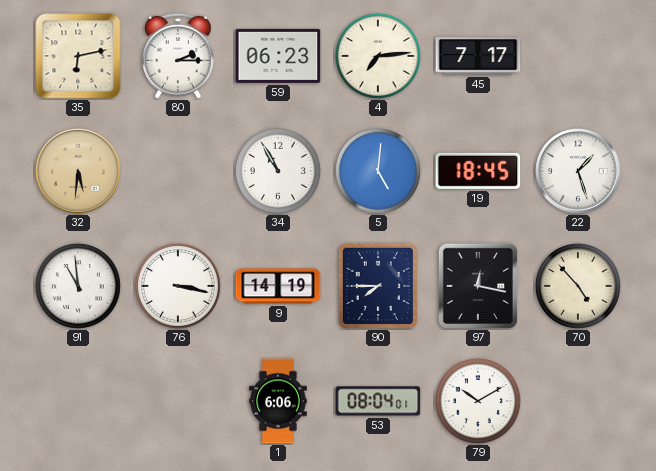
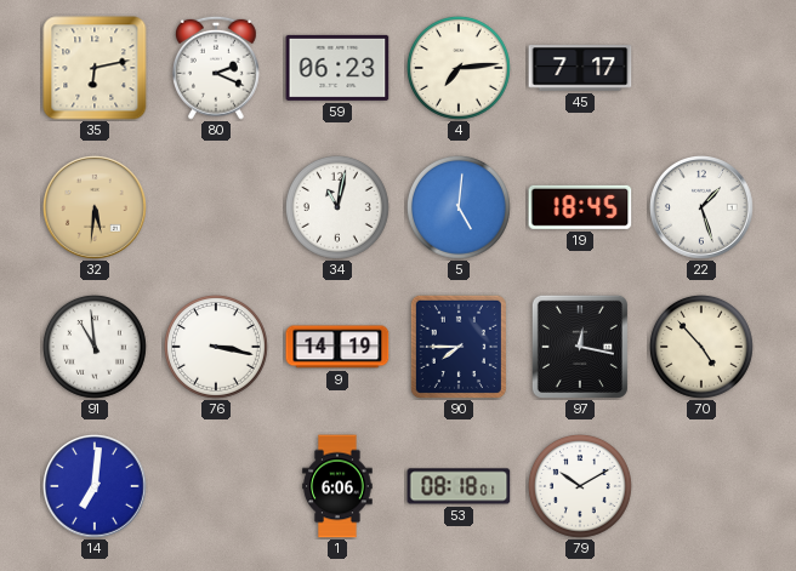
80: 2:15 -> 2:19 (216, 68)
34: 10:55 -> 11:02 (337, 207)
14: none -> 7:01 (96, 487)
53: 08:04 -> 08:18 (459, 486)
